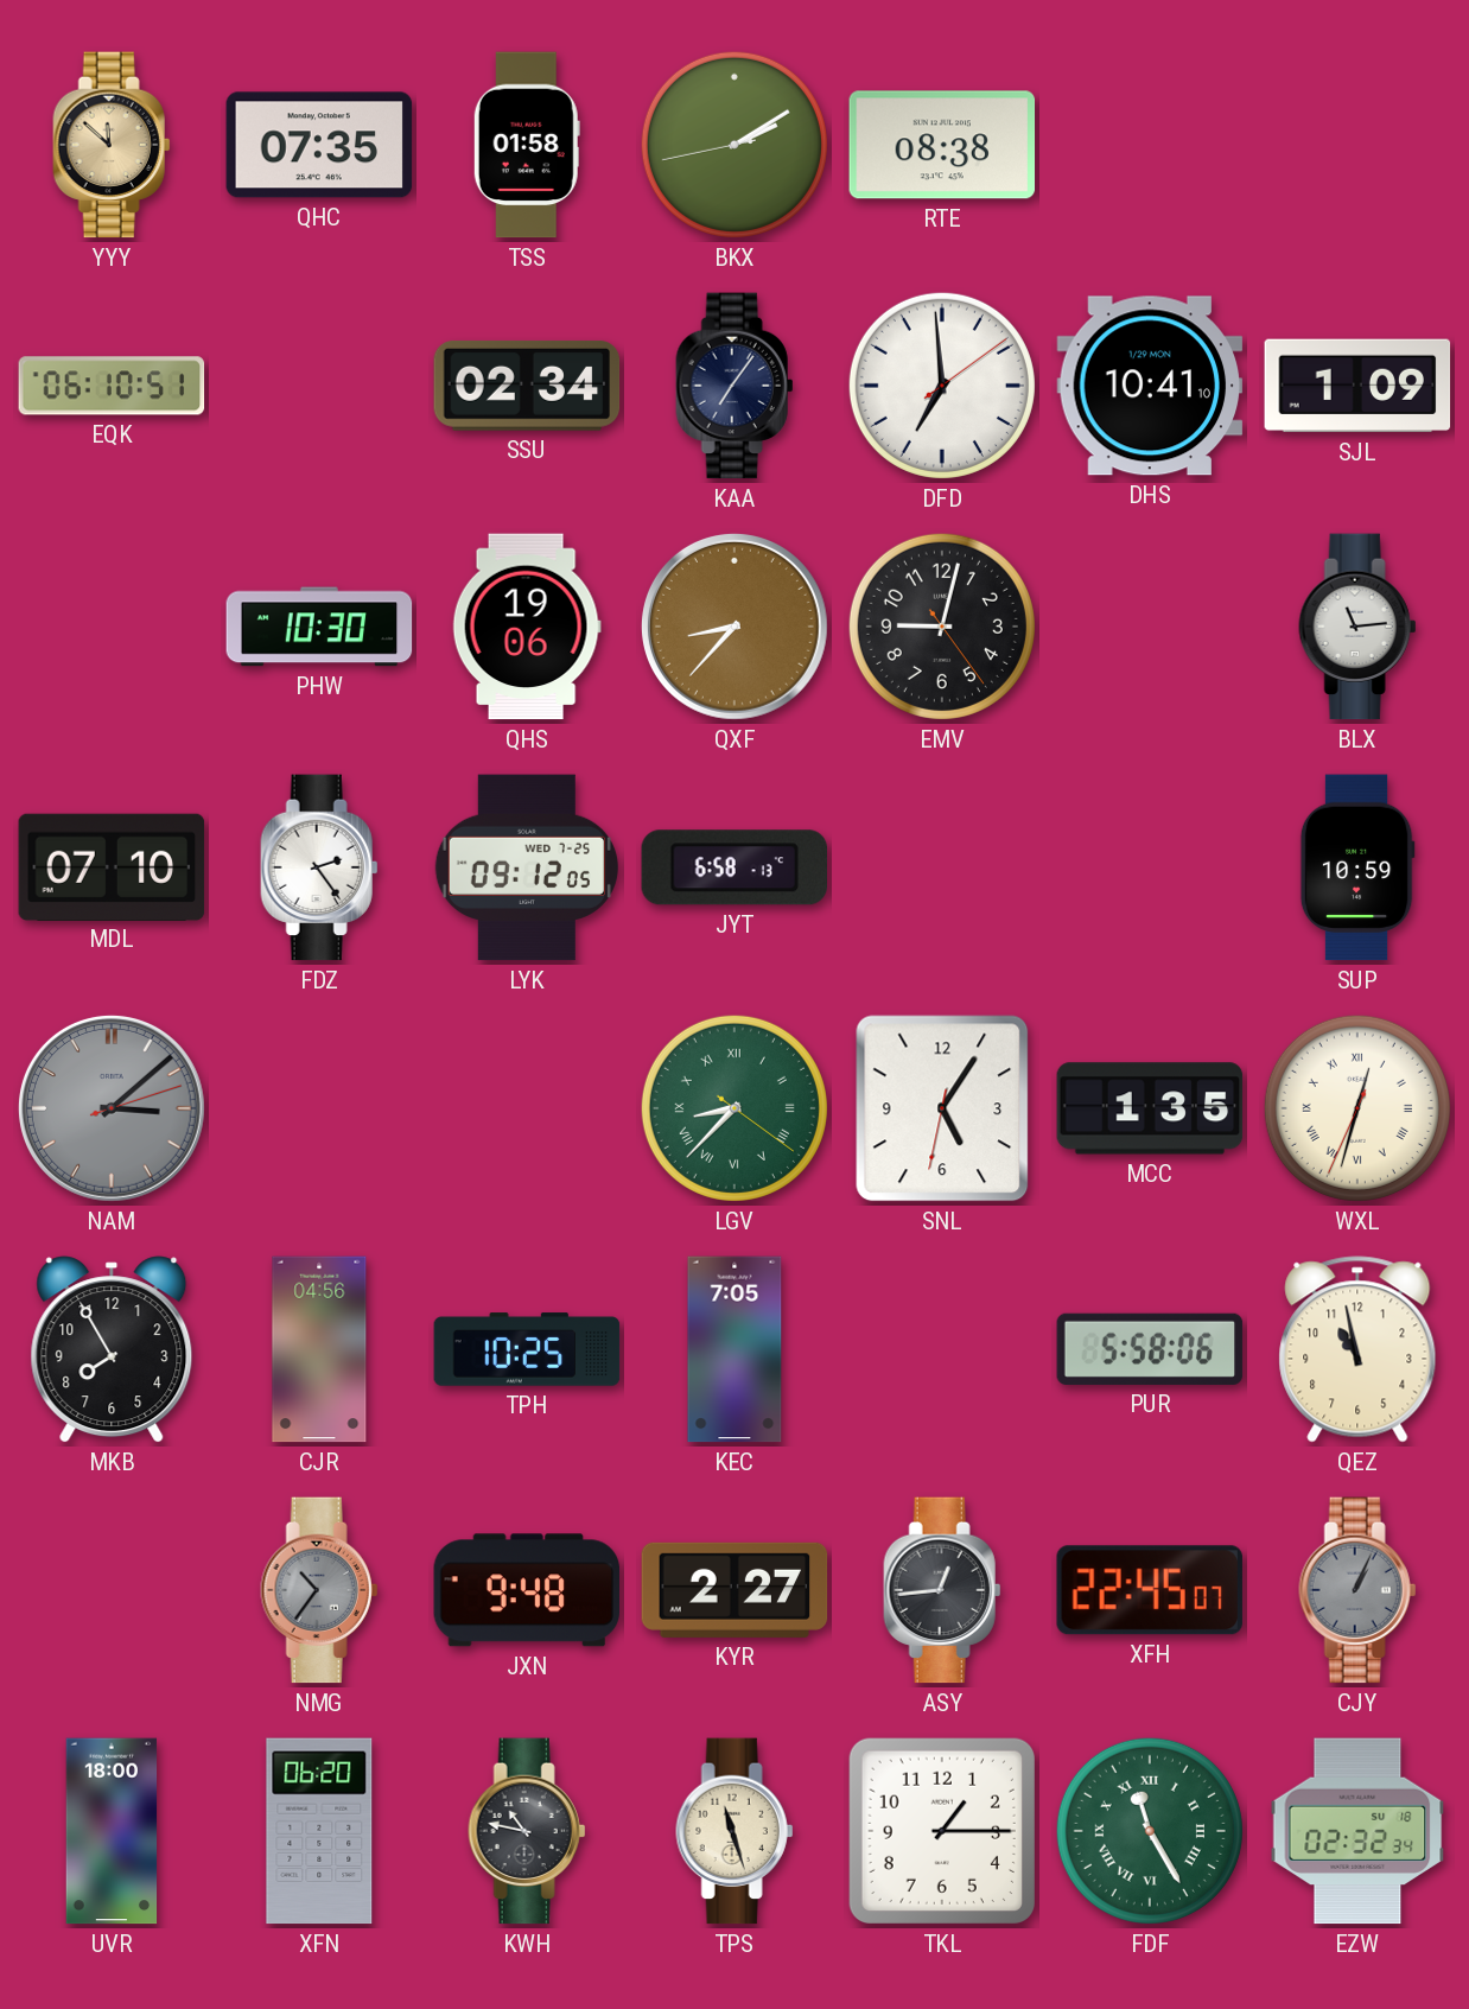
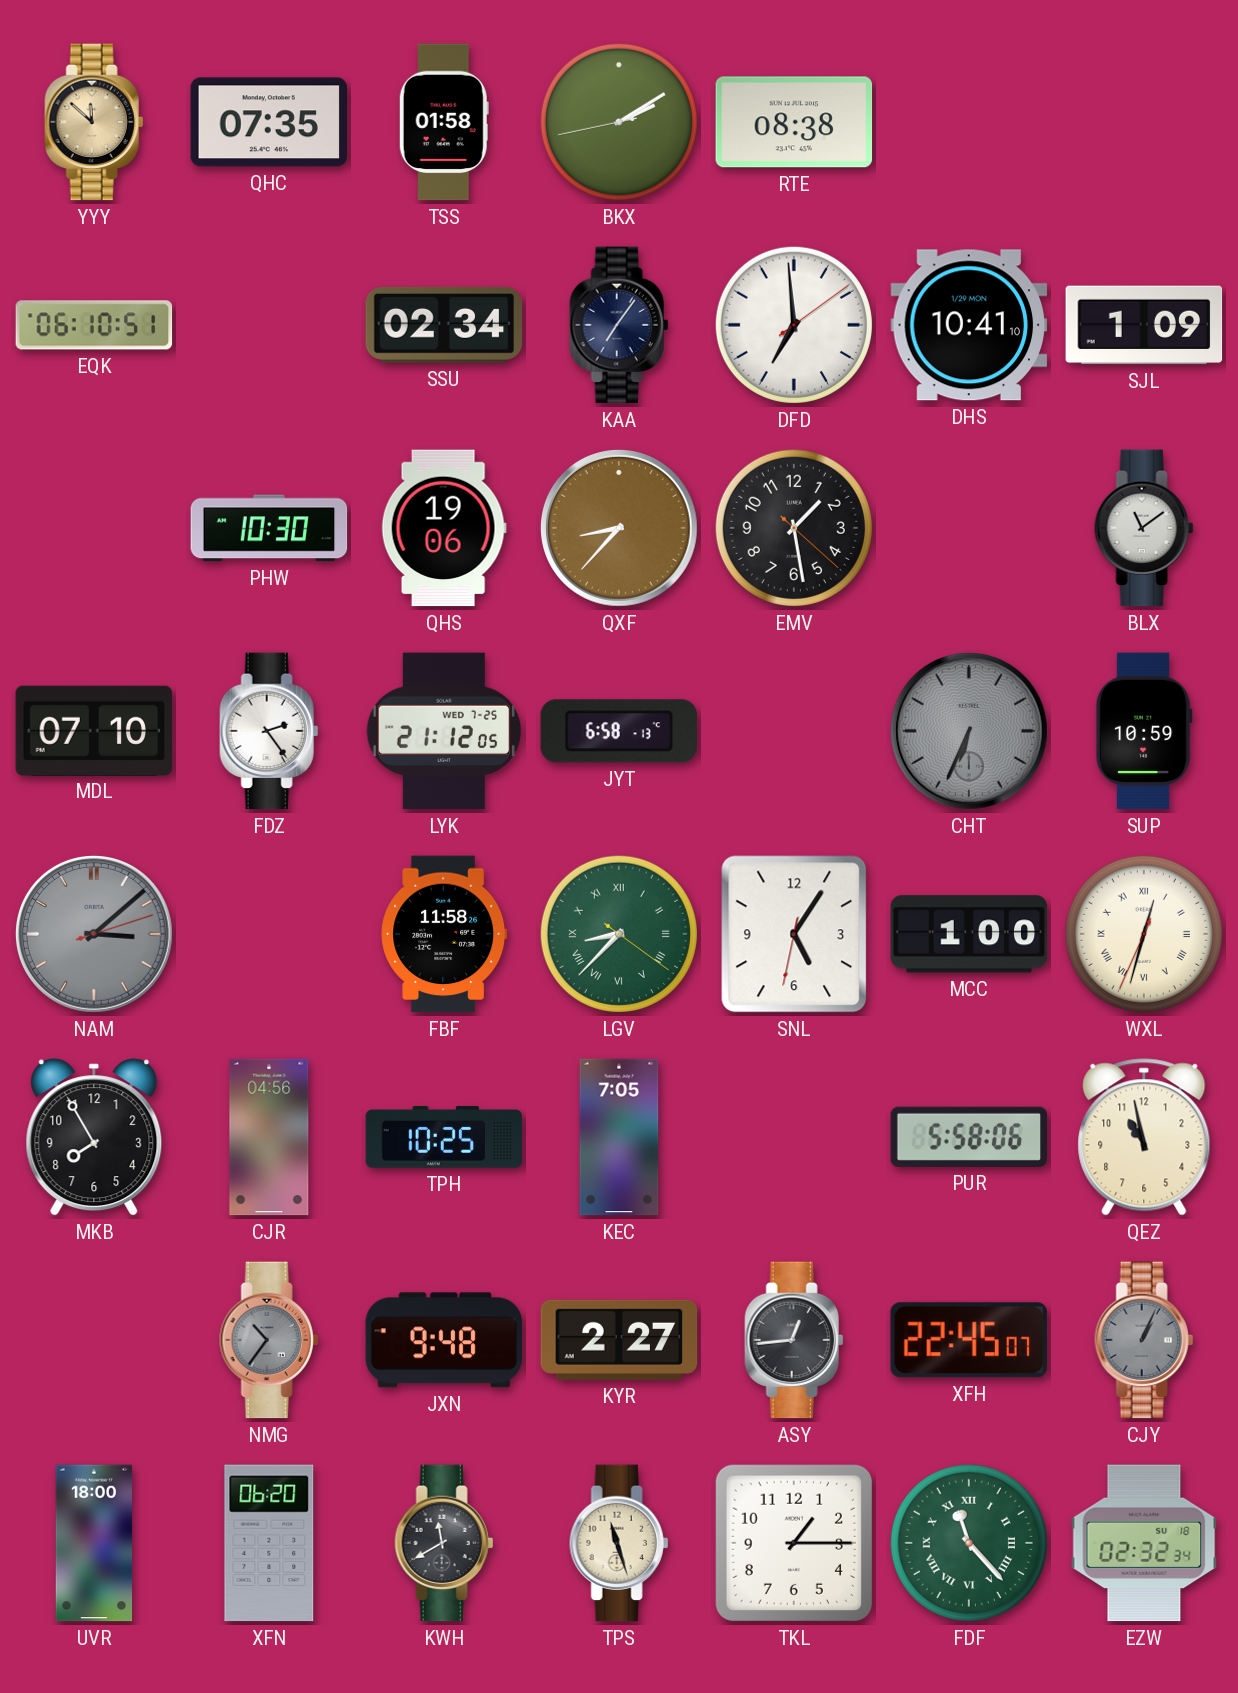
EMV: 9:02 -> 1:28 (794, 528)
BLX: 11:14 -> 11:09 (1144, 528)
LYK: 09:12 -> 21:12 (444, 731)
CHT: none -> 6:34 (969, 731)
FBF: none -> 11:58 (444, 934)
MCC: 1:35 -> 1:00 (969, 934)
KWH: 10:47 -> 11:40 (444, 1543)
FDF: 11:25 -> 11:23 (969, 1543)
